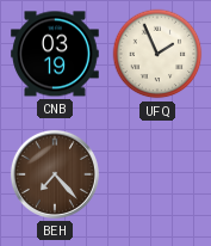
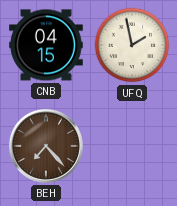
CNB: 03:19 -> 04:15 (46, 45)
UFQ: 1:56 -> 1:58 (132, 45)
